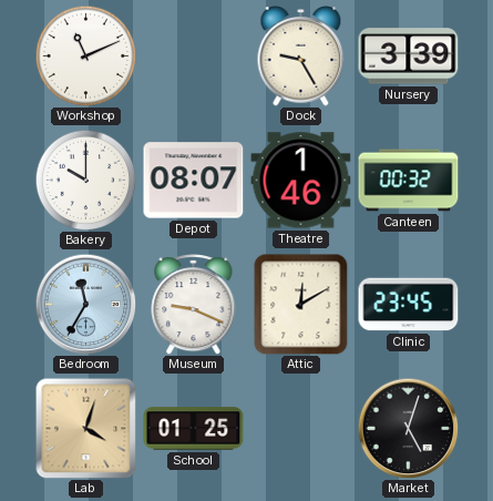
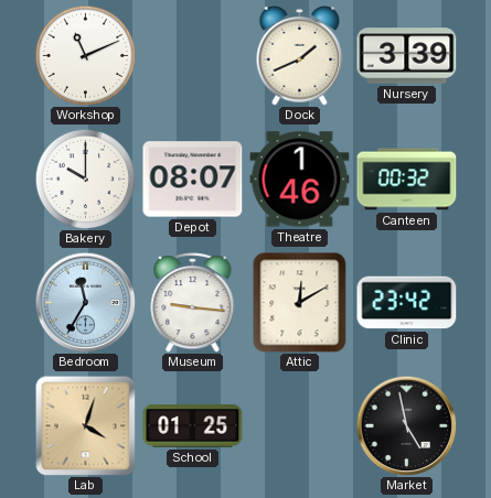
Dock: 9:25 -> 1:41 (300, 56)
Museum: 9:19 -> 9:16 (193, 303)
Clinic: 23:45 -> 23:42 (407, 303)
Market: 5:03 -> 4:58 (406, 425)
